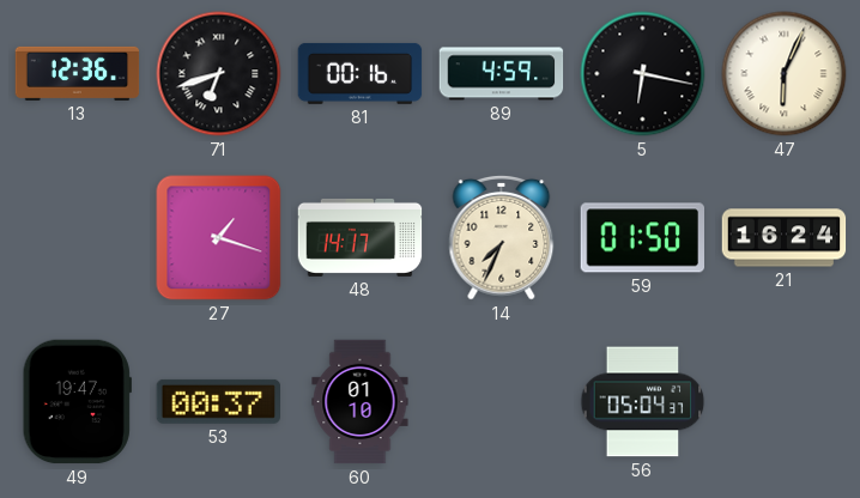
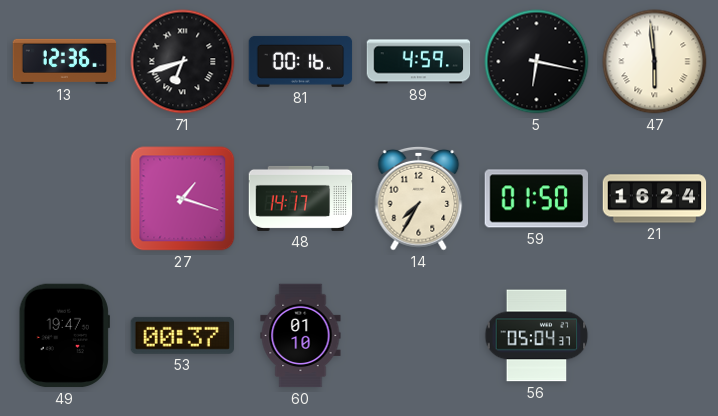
47: 6:04 -> 5:59 (655, 62)
14: 7:34 -> 7:35 (419, 198)
